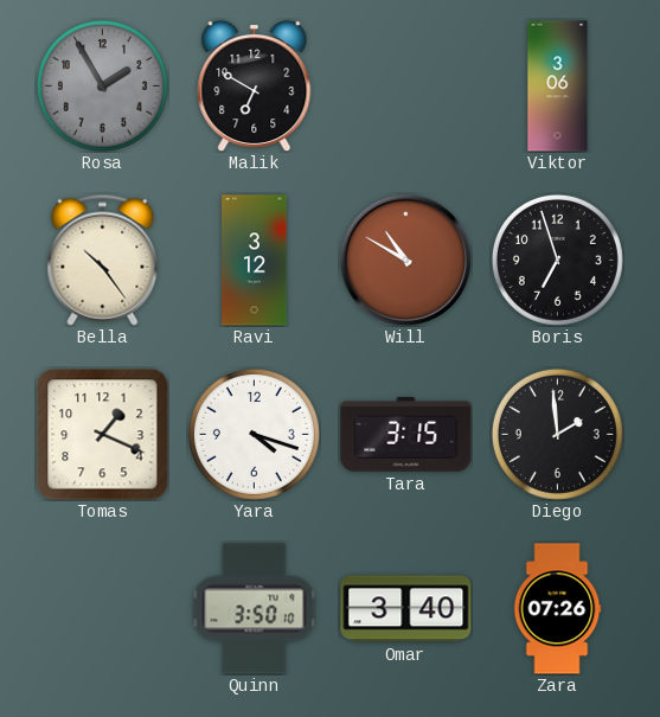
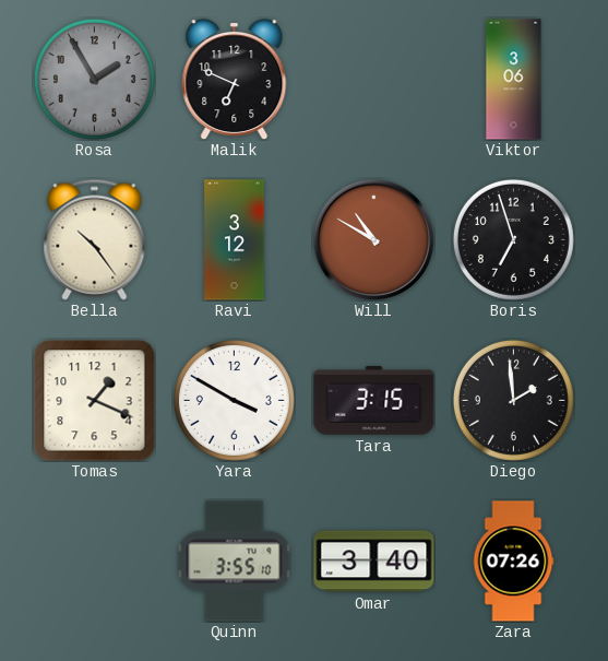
Malik: 6:50 -> 6:49 (235, 79)
Yara: 4:18 -> 3:50 (234, 400)
Quinn: 3:50 -> 3:55 (235, 562)
